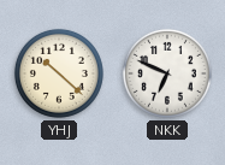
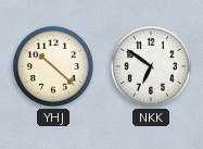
NKK: 6:49 -> 6:51 (151, 66)
